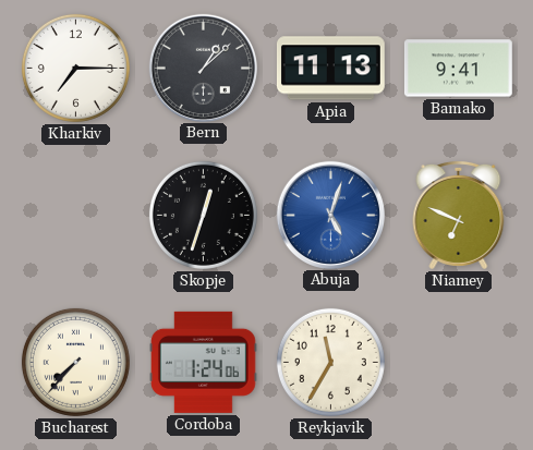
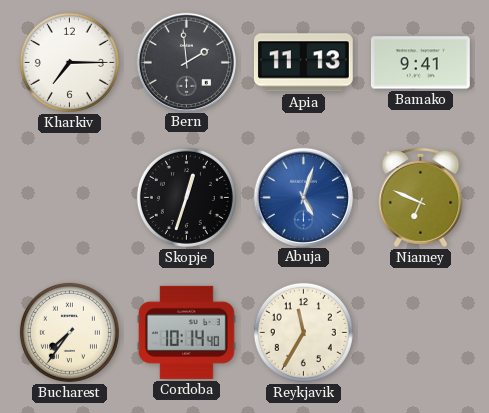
Bern: 1:08 -> 1:59 (186, 62)
Bucharest: 7:37 -> 7:36 (69, 332)
Cordoba: 1:24 -> 10:14 (186, 332)
